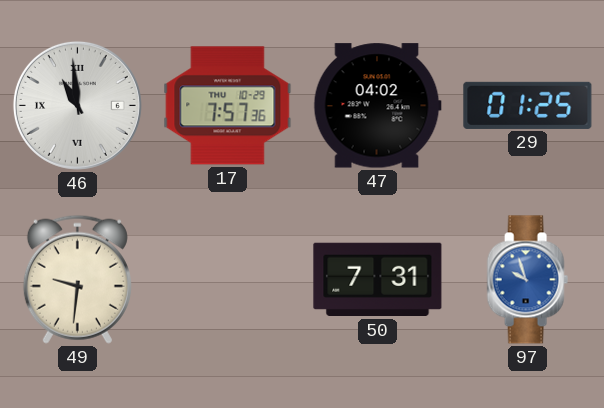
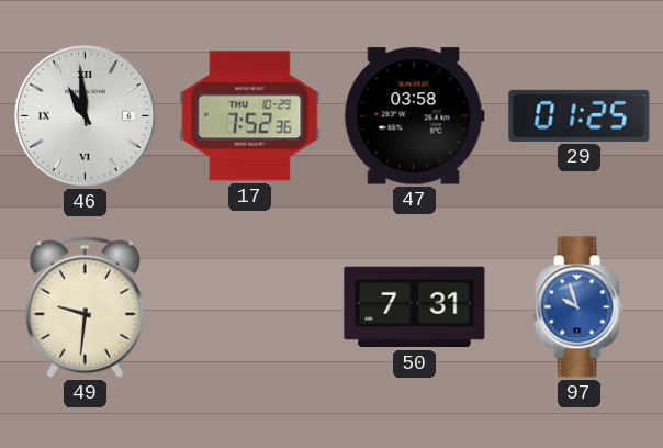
17: 7:57 -> 7:52 (250, 116)
47: 04:02 -> 03:58 (414, 116)
